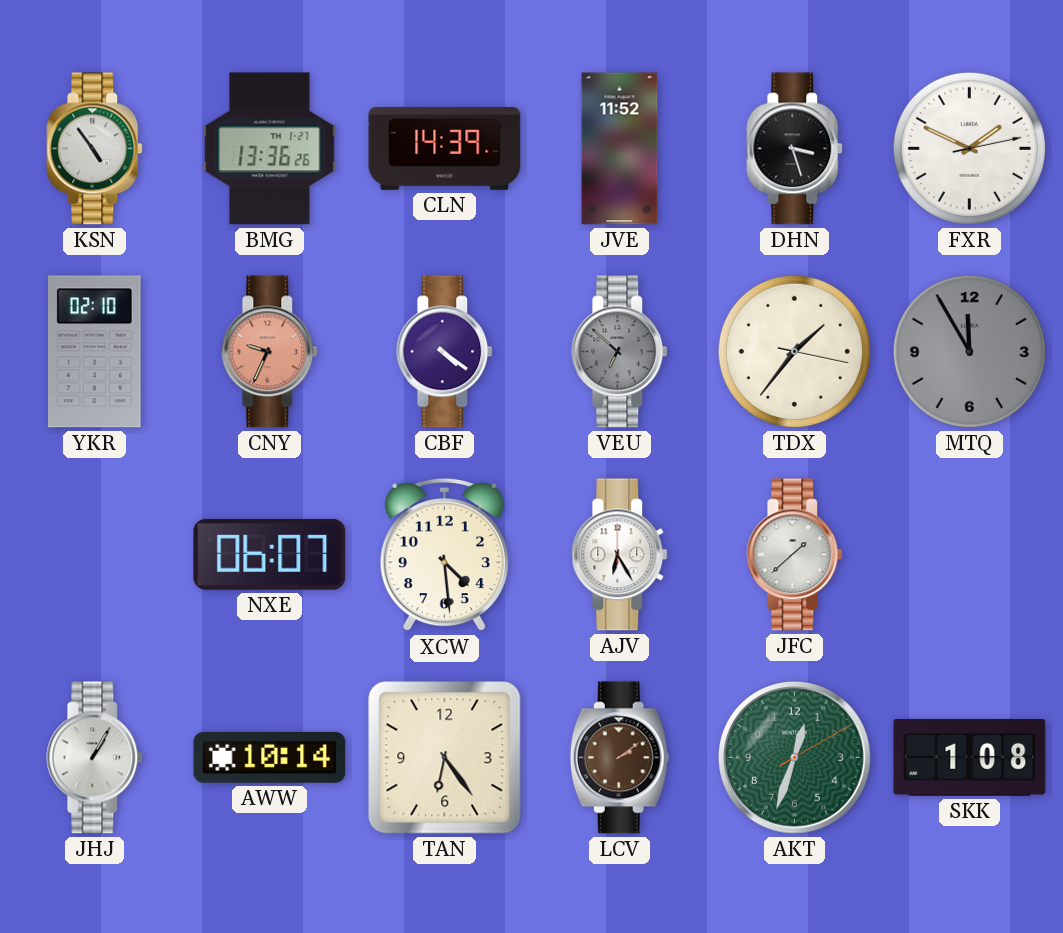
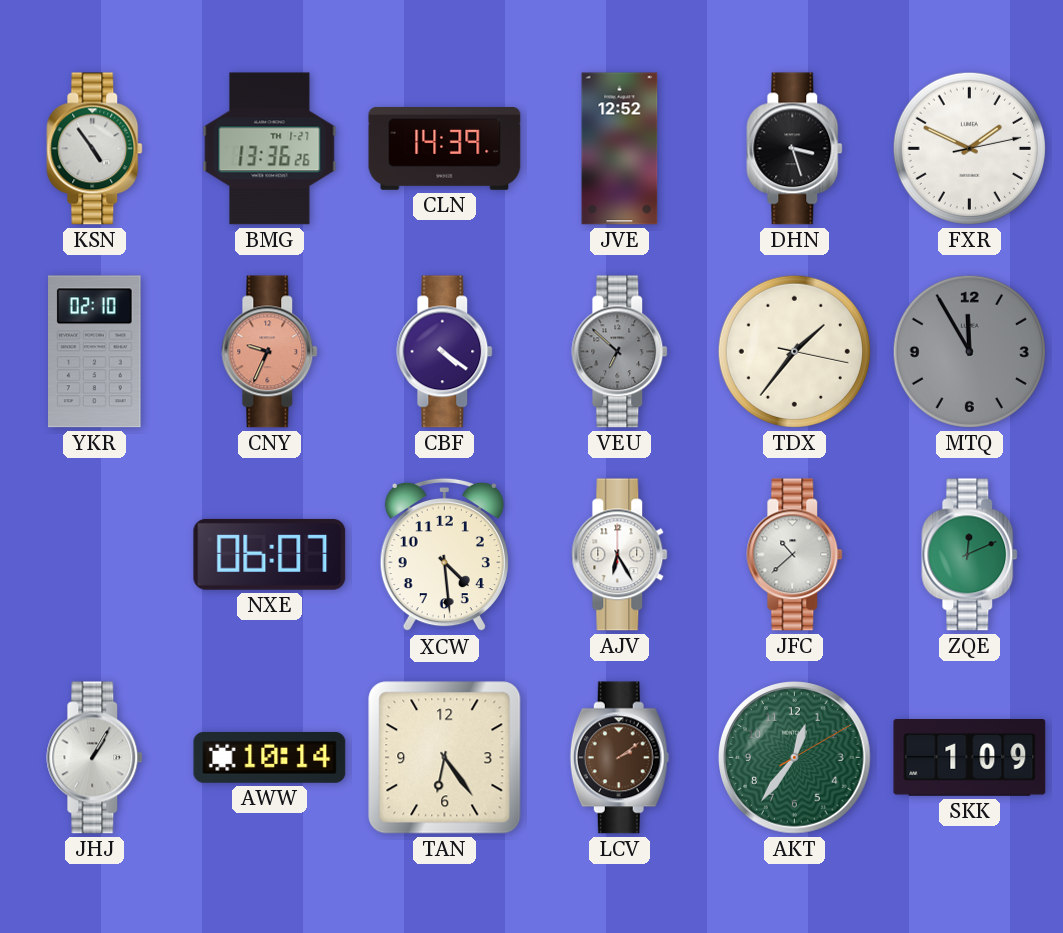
JVE: 11:52 -> 12:52 (620, 149)
JFC: 1:38 -> 10:38 (795, 555)
ZQE: none -> 12:11 (970, 555)
AKT: 12:33 -> 12:36 (795, 758)
SKK: 1:08 -> 1:09 (970, 758)
